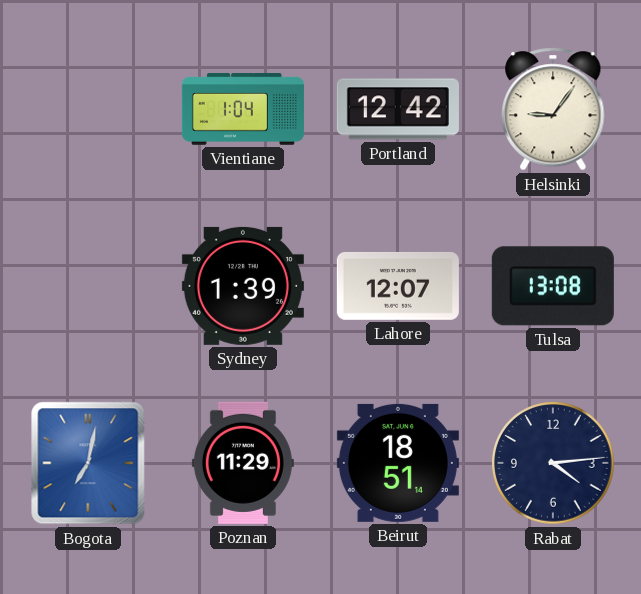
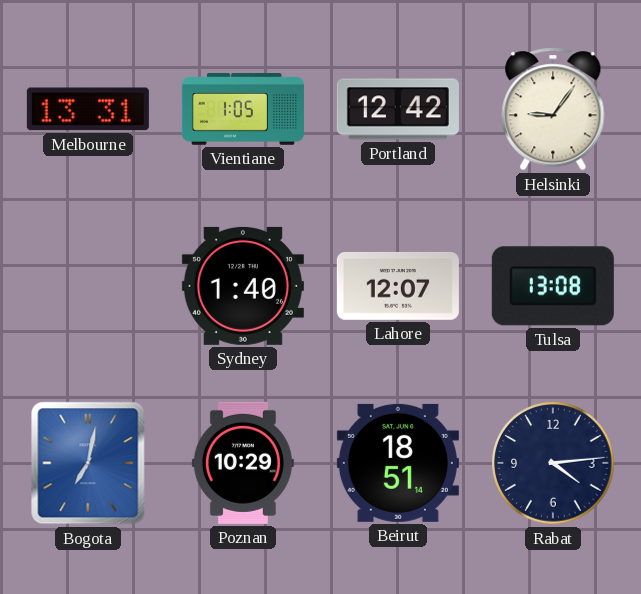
Melbourne: none -> 13:31 (88, 109)
Vientiane: 1:04 -> 1:05 (243, 109)
Sydney: 1:39 -> 1:40 (243, 286)
Poznan: 11:29 -> 10:29 (243, 463)
